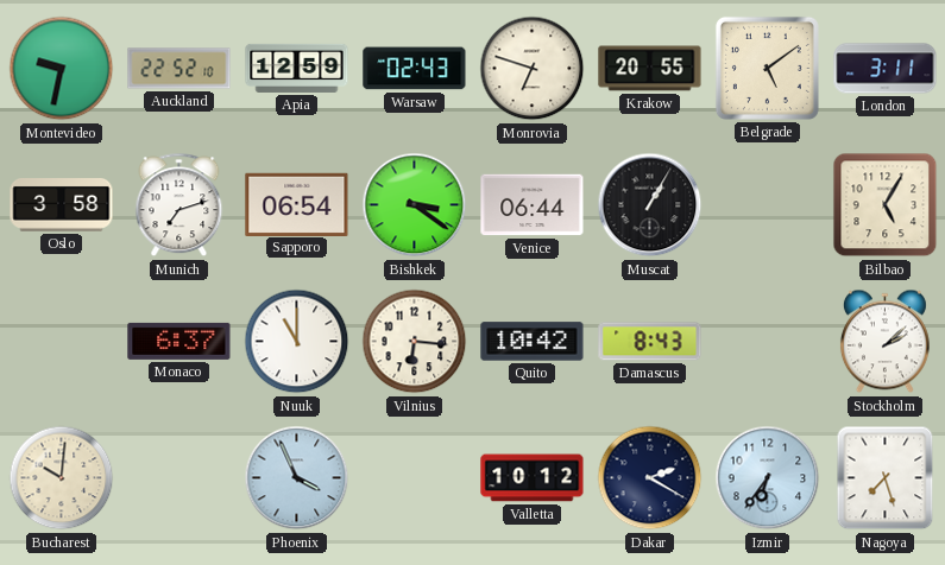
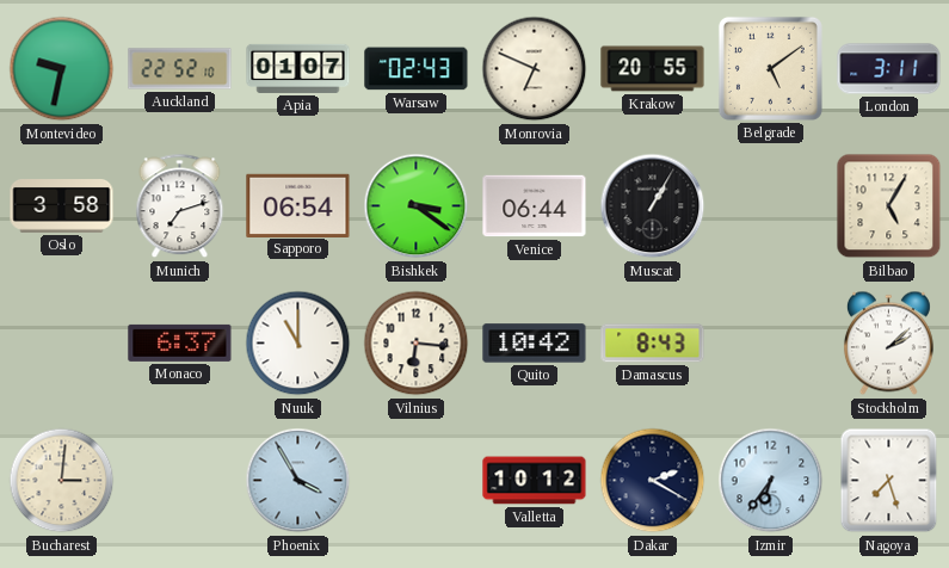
Apia: 12:59 -> 01:07 (298, 68)
Monrovia: 6:48 -> 6:49 (535, 69)
Bucharest: 10:01 -> 3:01 (62, 481)
Phoenix: 3:56 -> 3:55 (298, 481)
